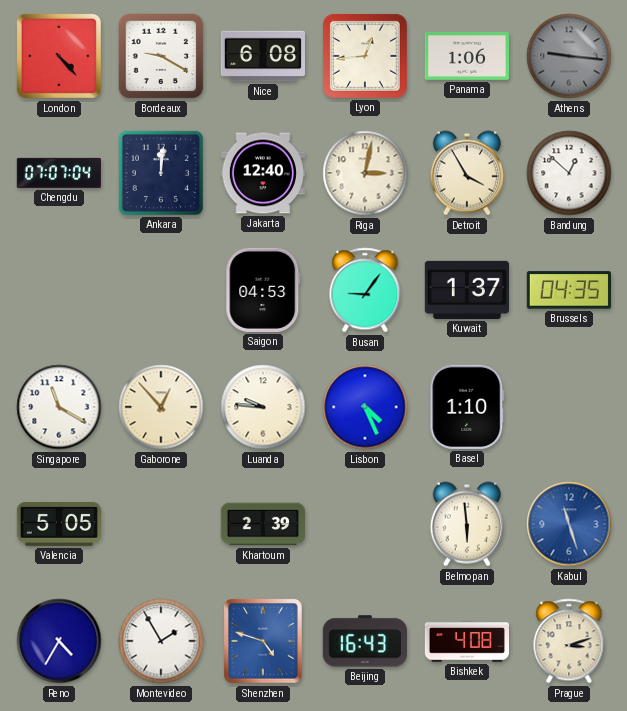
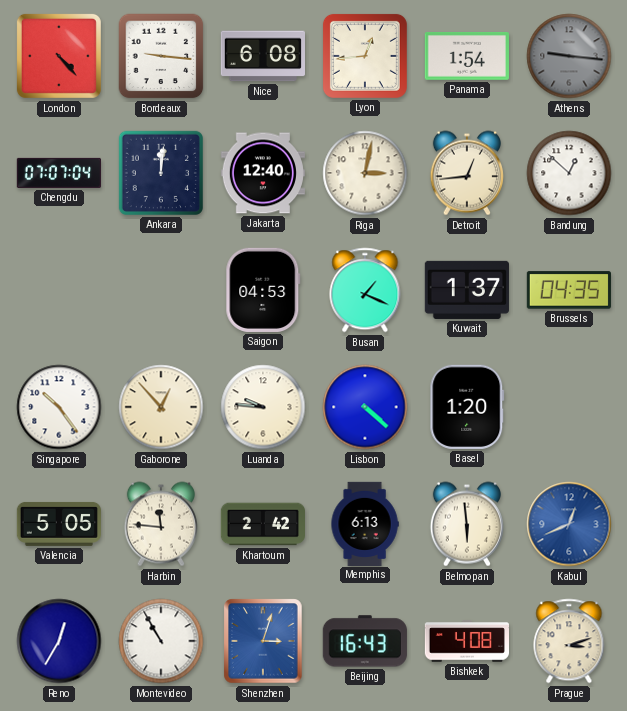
Bordeaux: 9:20 -> 9:16 (161, 56)
Panama: 1:06 -> 1:54 (467, 57)
Detroit: 3:55 -> 12:44 (467, 173)
Busan: 9:06 -> 1:19 (365, 290)
Singapore: 11:20 -> 10:24 (59, 407)
Lisbon: 4:26 -> 4:22 (365, 407)
Basel: 1:10 -> 1:20 (467, 407)
Harbin: none -> 11:46 (161, 524)
Khartoum: 2:39 -> 2:42 (262, 524)
Memphis: none -> 6:13 (365, 523)
Kabul: 11:27 -> 12:41 (569, 524)
Reno: 4:35 -> 12:35 (59, 641)
Montevideo: 1:55 -> 10:55 (161, 641)
Shenzhen: 4:48 -> 3:03 (263, 641)
